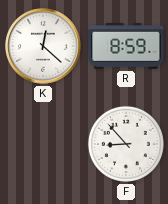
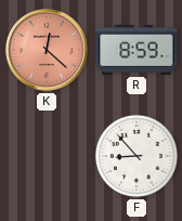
K dial: white -> salmon (47, 50)
